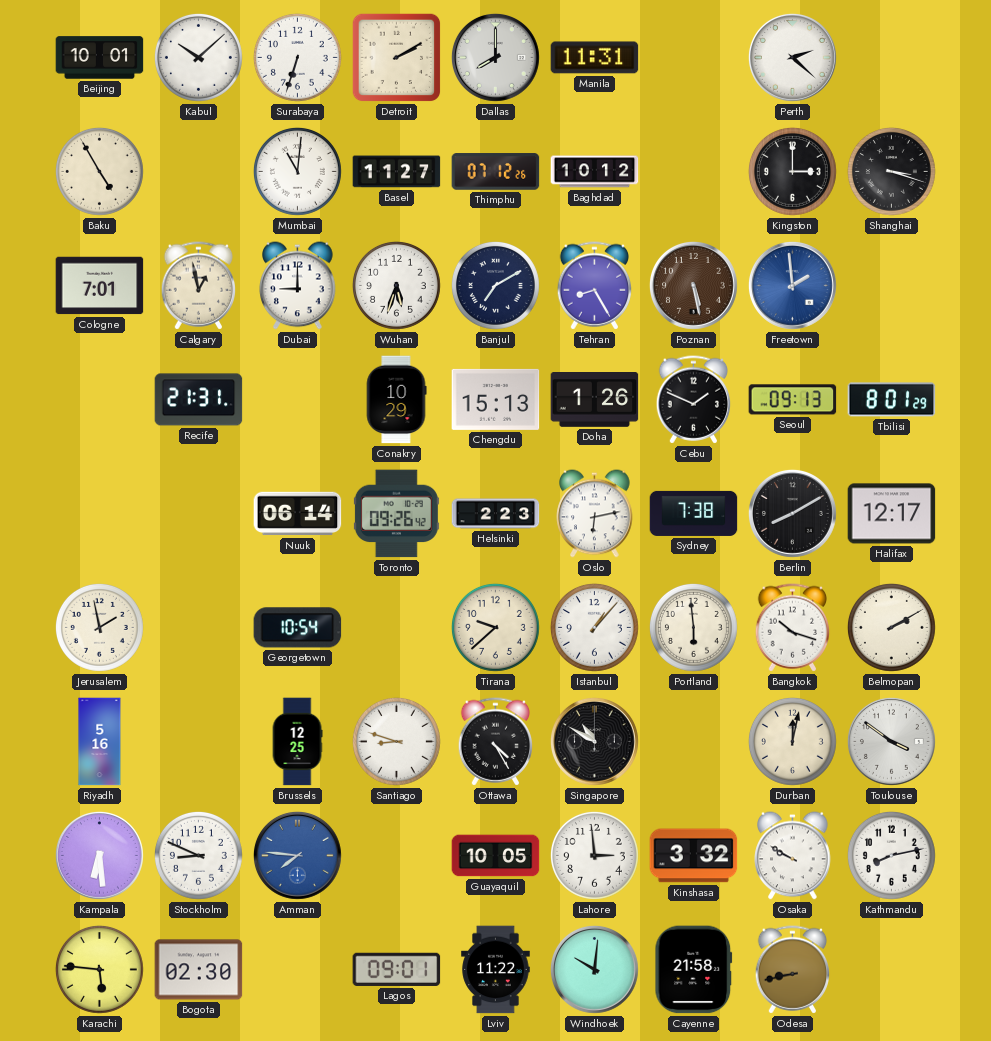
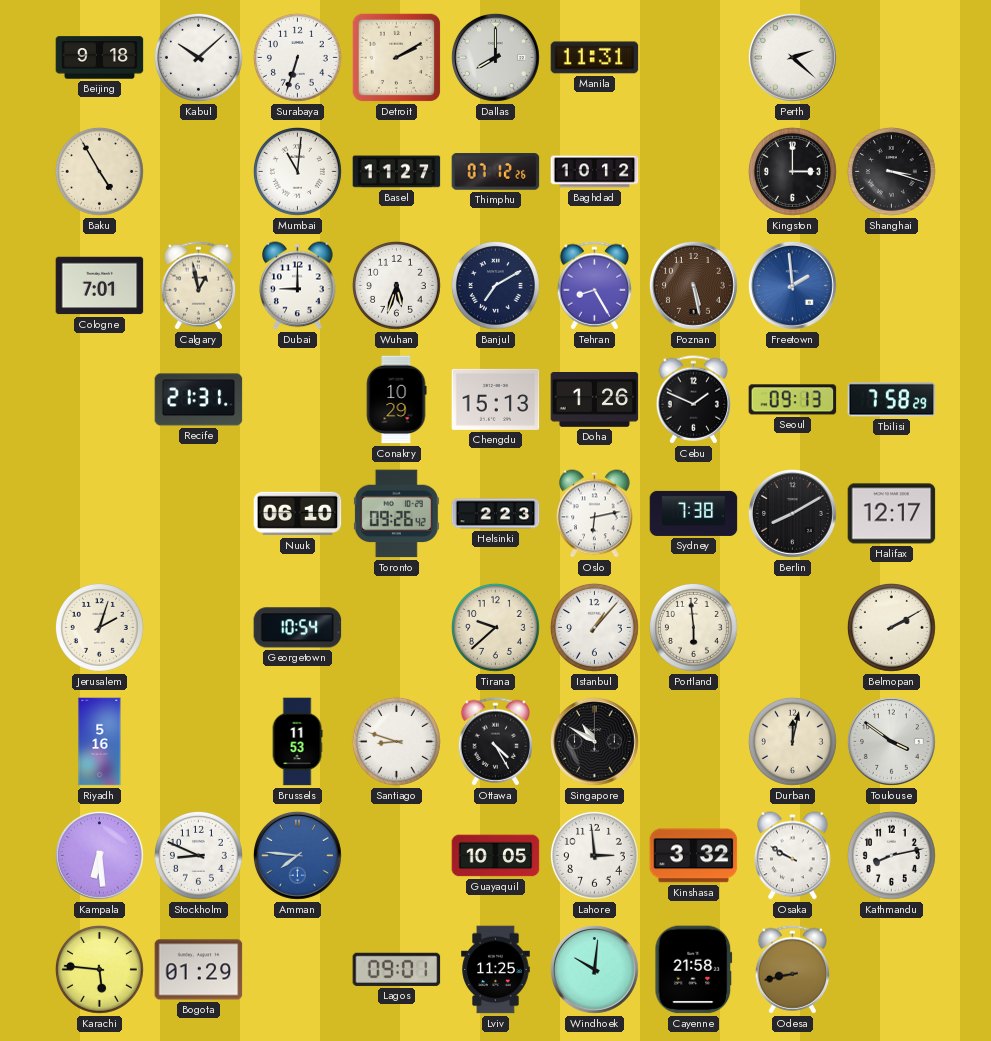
Beijing: 10:01 -> 9:18 (100, 58)
Tbilisi: 8:01 -> 7:58 (892, 400)
Nuuk: 06:14 -> 06:10 (298, 514)
Jerusalem: 1:58 -> 2:03 (99, 627)
Bangkok: 10:18 -> none (793, 628)
Brussels: 12:25 -> 11:53 (297, 742)
Bogota: 02:30 -> 01:29 (199, 970)
Lviv: 11:22 -> 11:25 (496, 970)
